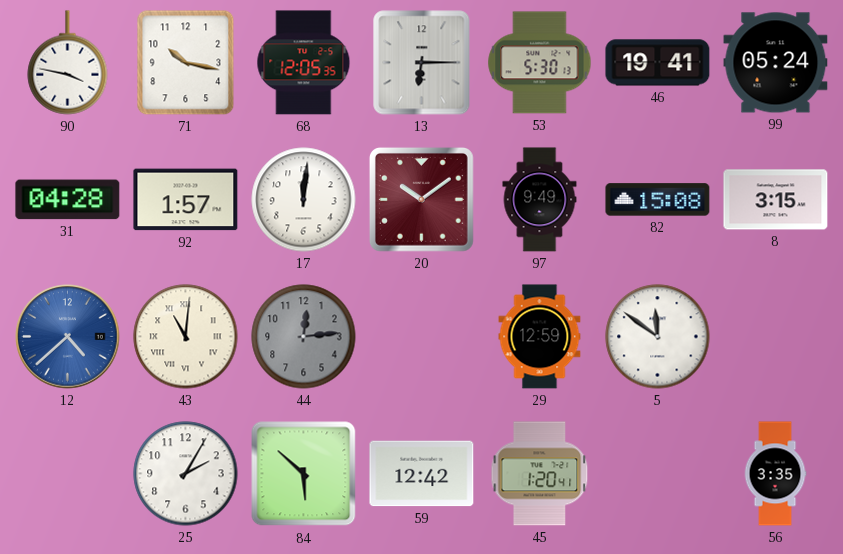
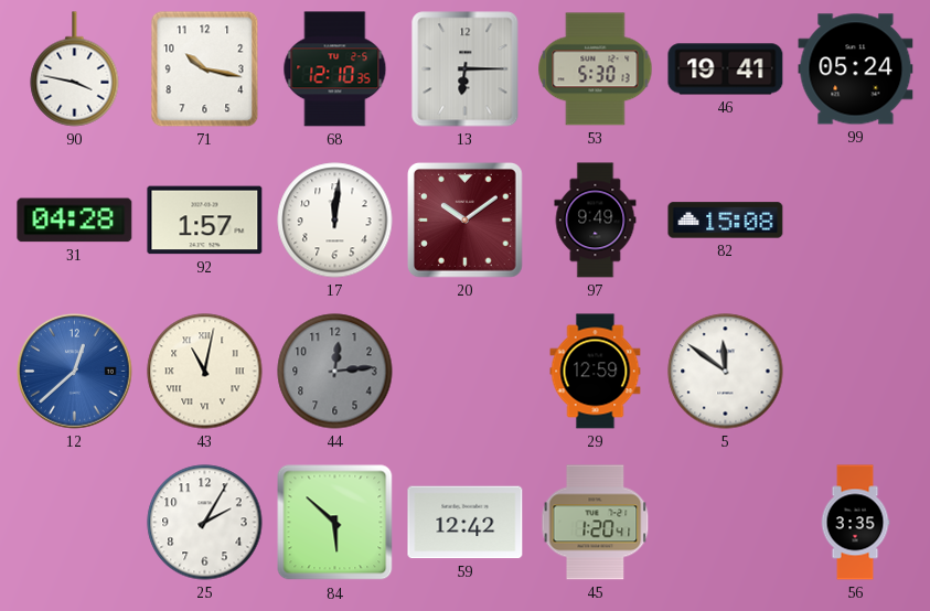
68: 12:05 -> 12:10 (335, 69)
8: 3:15 -> none (776, 200)
12: 4:38 -> 12:38 (75, 372)
43: 11:01 -> 11:02 (205, 372)
